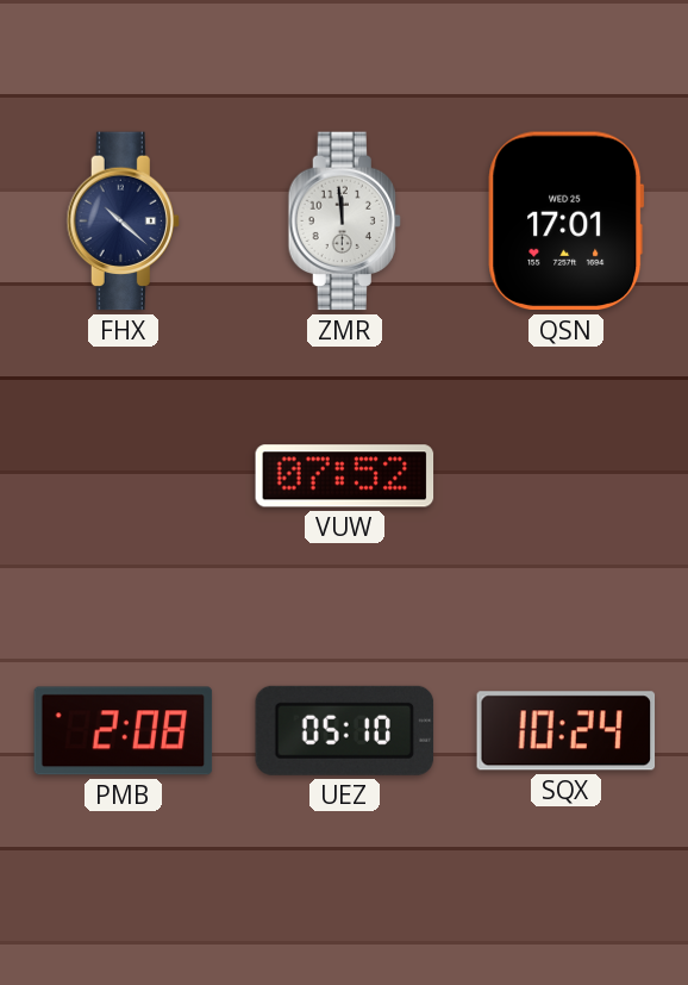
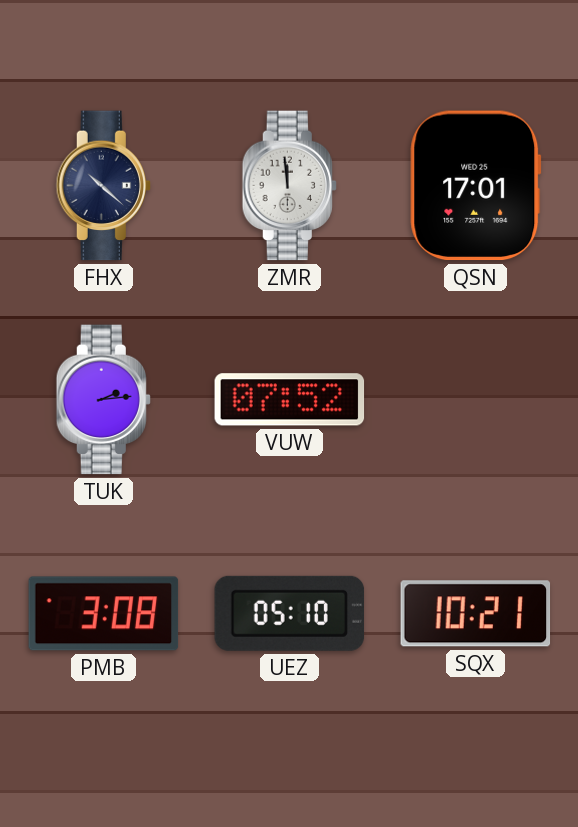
TUK: none -> 2:14 (103, 400)
PMB: 2:08 -> 3:08 (104, 614)
SQX: 10:24 -> 10:21 (476, 614)
